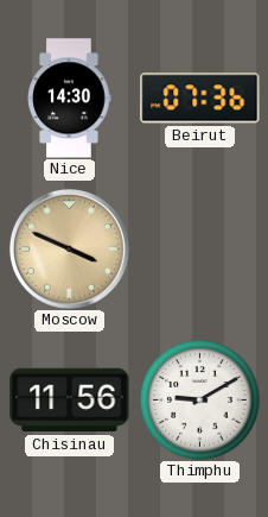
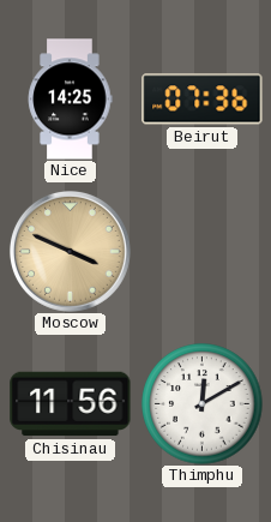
Nice: 14:30 -> 14:25 (70, 100)
Thimphu: 9:10 -> 12:10 (203, 404)
